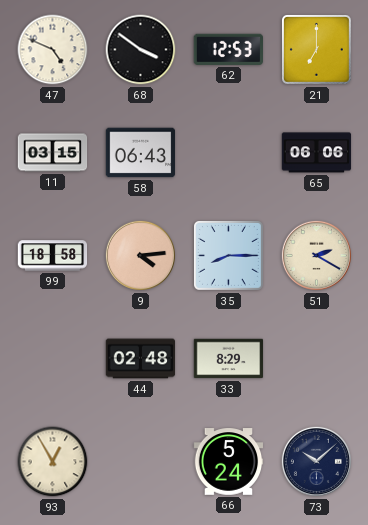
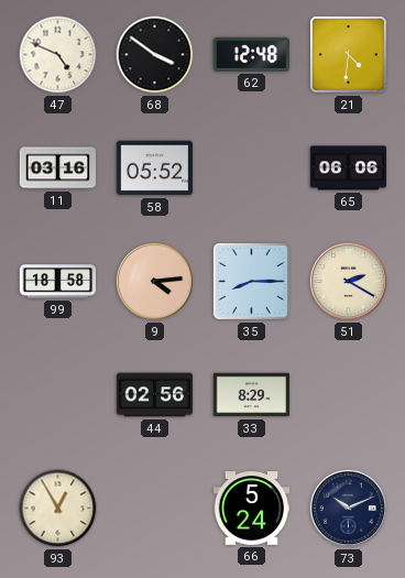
62: 12:53 -> 12:48 (251, 54)
21: 7:00 -> 4:31 (349, 55)
11: 03:15 -> 03:16 (58, 168)
58: 06:43 -> 05:52 (155, 168)
44: 02:48 -> 02:56 (155, 395)
73: 10:08 -> 10:11 (348, 508)
